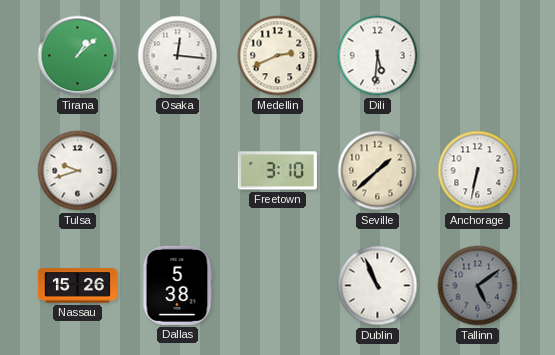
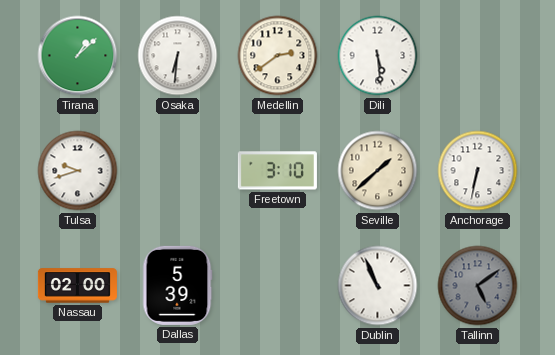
Osaka: 12:16 -> 6:31 (178, 56)
Medellin: 2:41 -> 2:39 (278, 56)
Dili: 5:31 -> 5:29 (378, 56)
Nassau: 15:26 -> 02:00 (77, 286)
Dallas: 5:38 -> 5:39 (177, 285)
